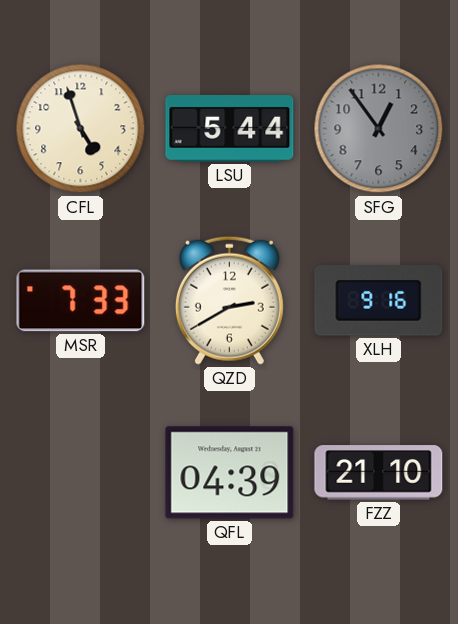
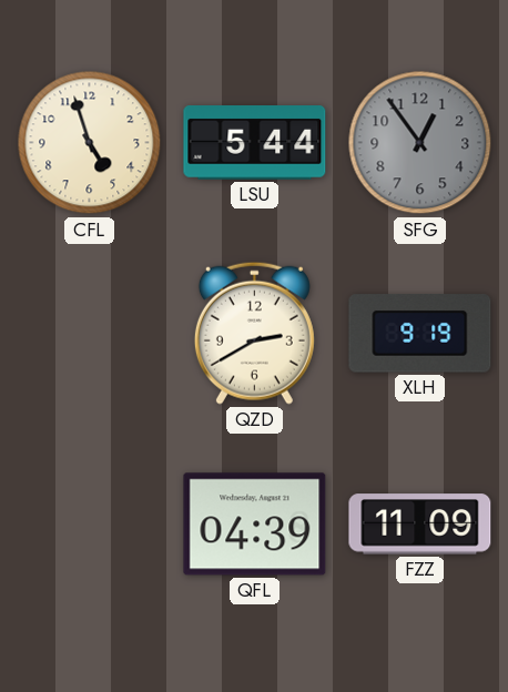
MSR: 7:33 -> none (81, 301)
XLH: 9:16 -> 9:19 (420, 334)
FZZ: 21:10 -> 11:09 (420, 525)
